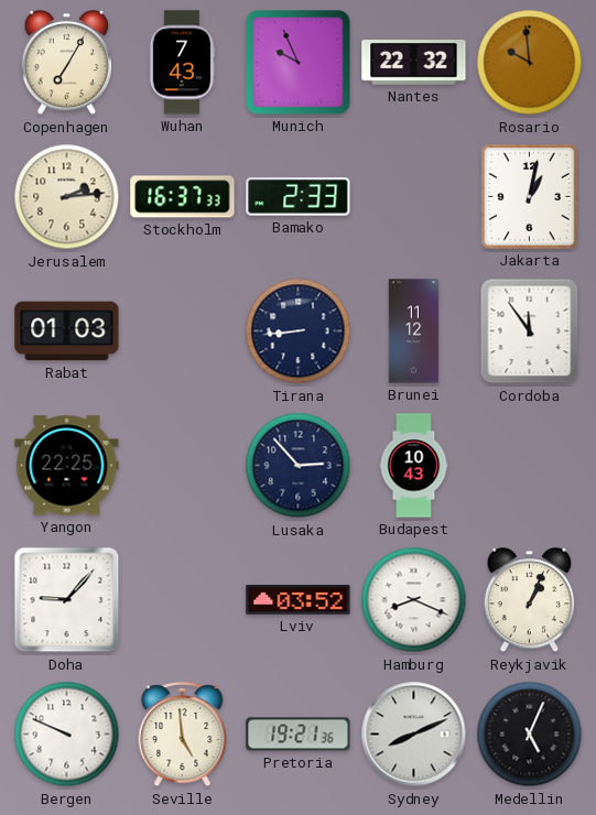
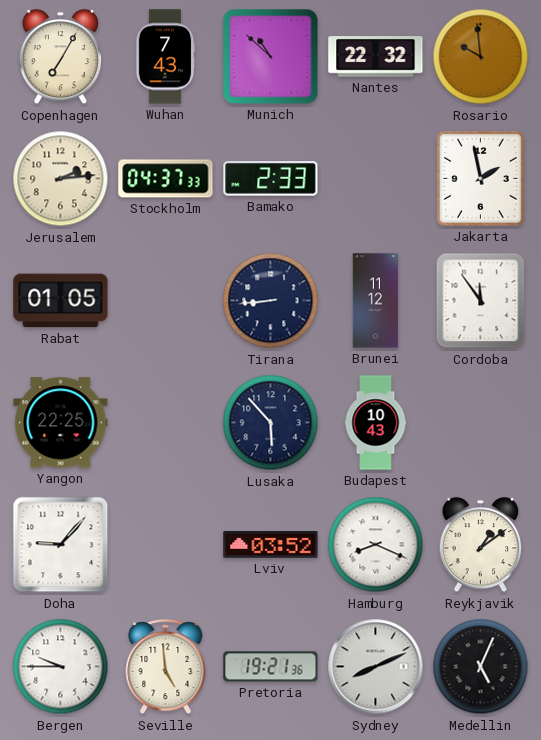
Munich: 9:56 -> 10:52 (271, 57)
Stockholm: 16:37 -> 04:37 (166, 179)
Jakarta: 1:02 -> 1:58 (481, 179)
Rabat: 01:03 -> 01:05 (61, 301)
Lusaka: 2:53 -> 5:53 (271, 423)
Reykjavik: 1:04 -> 1:09 (481, 545)
Bergen: 9:49 -> 9:45 (61, 667)
